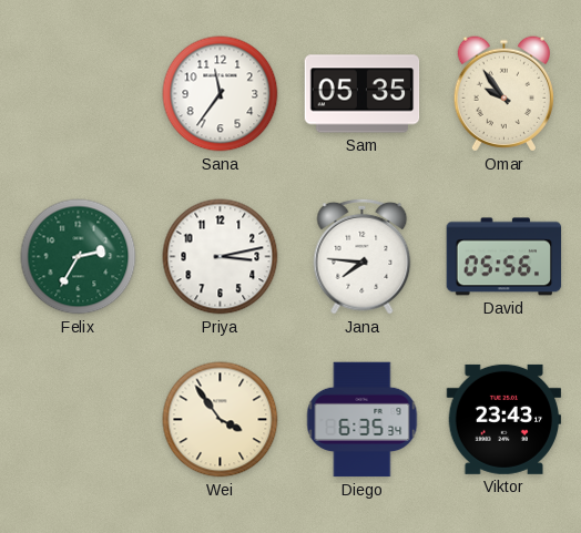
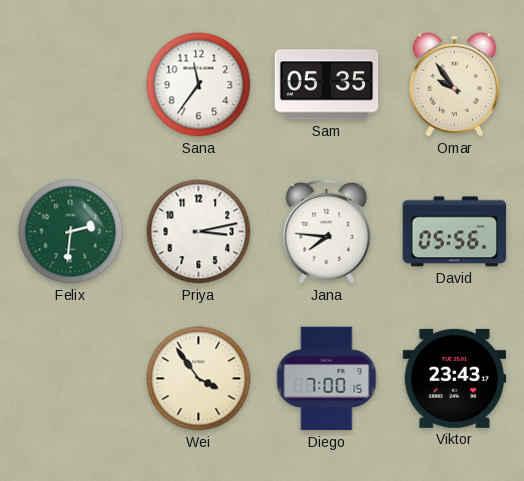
Felix: 2:35 -> 2:31 (71, 232)
Diego: 6:35 -> 7:00 (327, 379)
